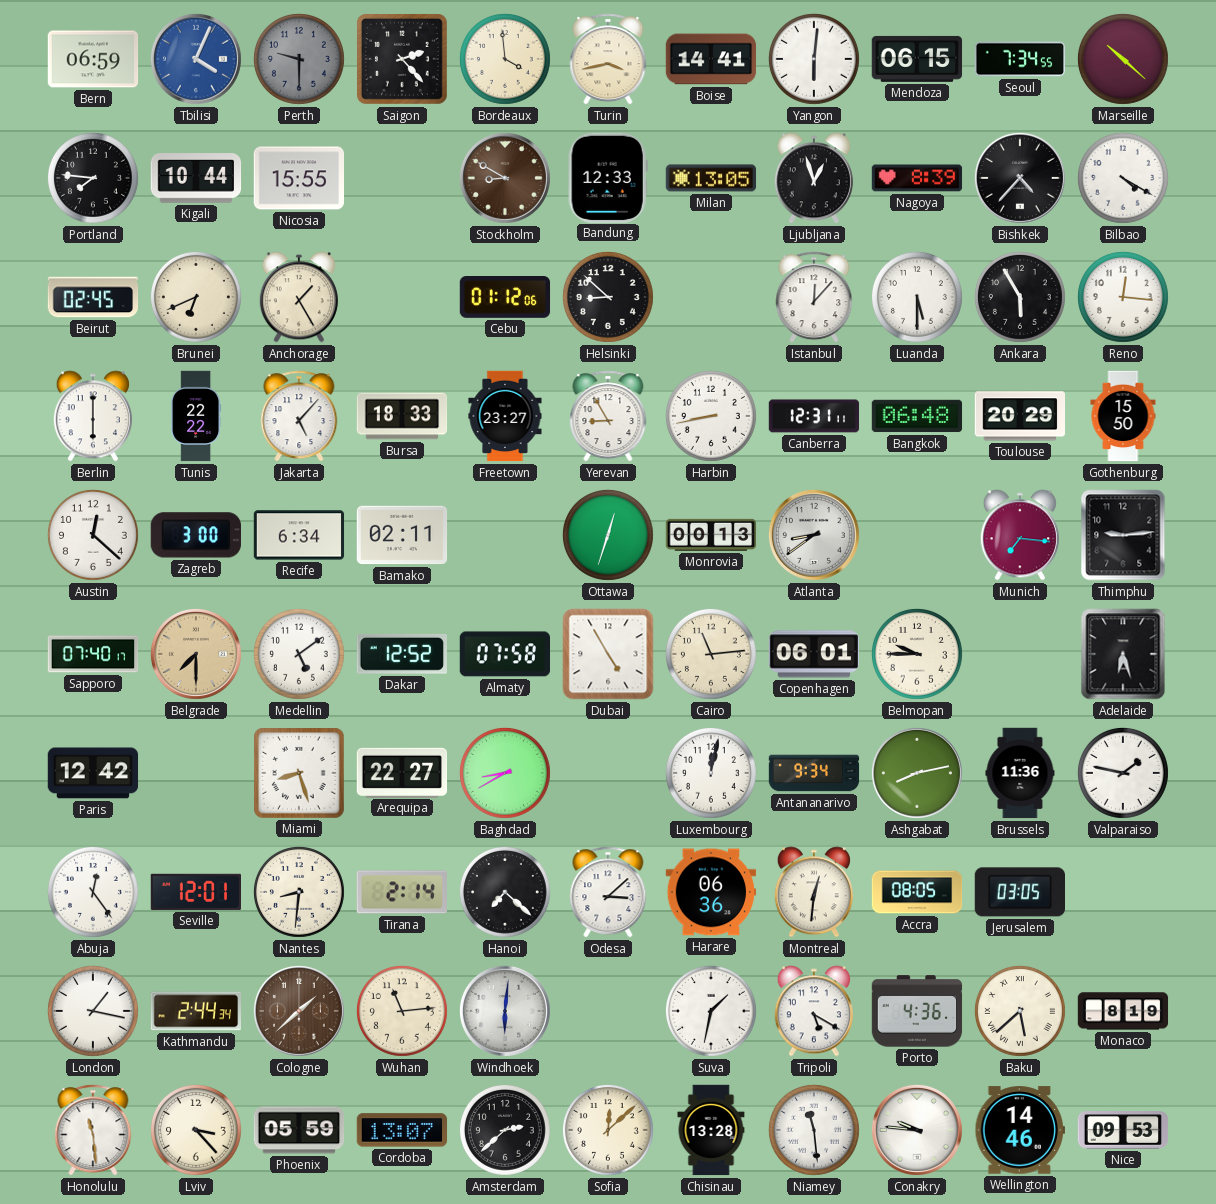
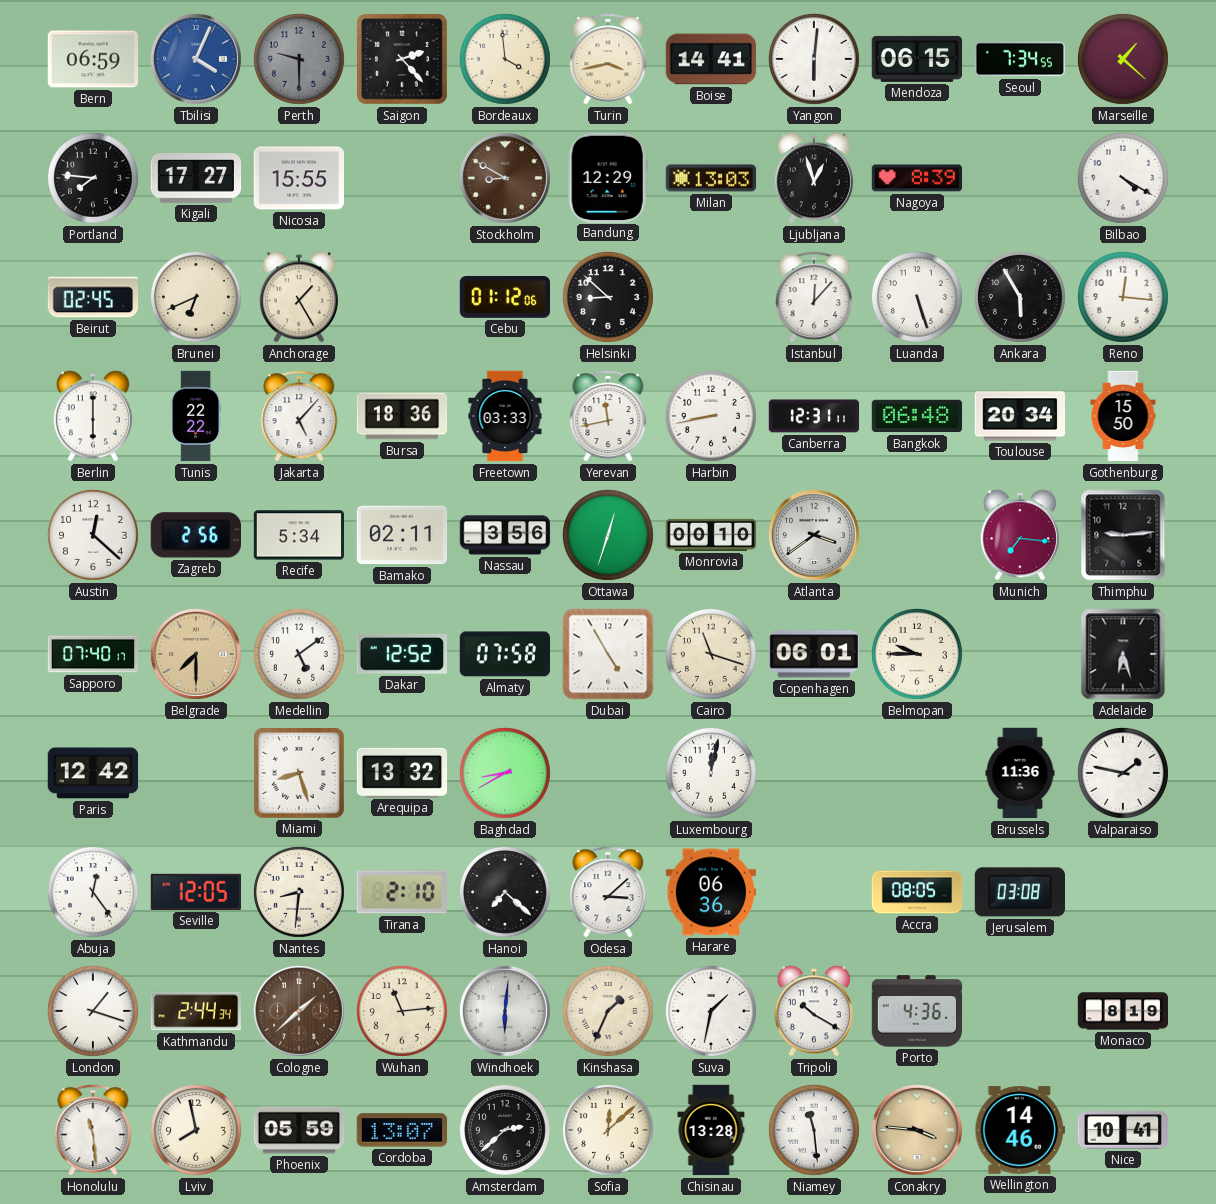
Marseille: 10:22 -> 1:22 (1123, 59)
Kigali: 10:44 -> 17:27 (196, 179)
Bandung: 12:33 -> 12:29 (608, 177)
Milan: 13:05 -> 13:03 (711, 178)
Bishkek: 4:37 -> none (1020, 178)
Luanda: 5:30 -> 5:27 (917, 297)
Bursa: 18:33 -> 18:36 (402, 416)
Freetown: 23:27 -> 03:33 (505, 416)
Yerevan: 8:55 -> 11:43 (608, 416)
Toulouse: 20:29 -> 20:34 (1020, 416)
Zagreb: 3:00 -> 2:56 (195, 535)
Recife: 6:34 -> 5:34 (299, 535)
Nassau: none -> 3:56 (505, 535)
Monrovia: 00:13 -> 00:10 (711, 535)
Atlanta: 8:39 -> 3:39 (814, 535)
Cairo: 11:14 -> 11:18 (711, 654)
Arequipa: 22:27 -> 13:32 (402, 772)
Antananarivo: 9:34 -> none (814, 773)
Ashgabat: 8:13 -> none (917, 773)
Seville: 12:01 -> 12:05 (196, 892)
Tirana: 2:14 -> 2:10 (402, 892)
Montreal: 12:31 -> none (814, 892)
Jerusalem: 03:05 -> 03:08 (1019, 892)
London: 1:17 -> 1:18 (93, 1011)
Kinshasa: none -> 1:34 (608, 1011)
Tripoli: 5:20 -> 10:20 (814, 1011)
Baku: 5:38 -> none (1020, 1011)
Lviv: 3:23 -> 7:58 (196, 1130)
Conakry: 9:46 -> 3:46 (917, 1130)
Conakry dial: white -> champagne (917, 1130)
Nice: 09:53 -> 10:41 (1123, 1131)
